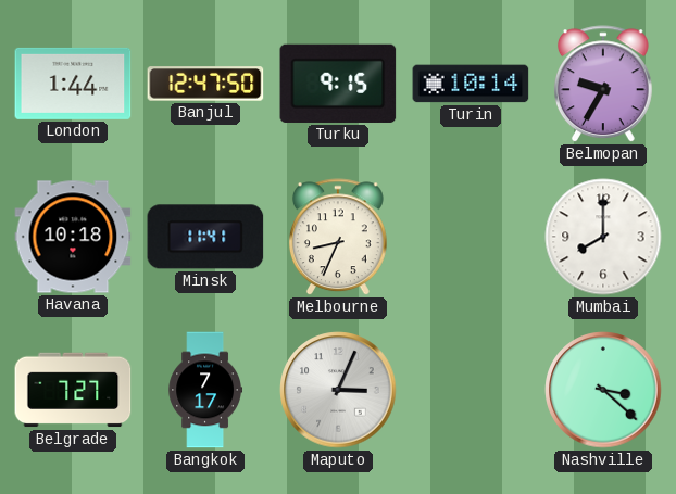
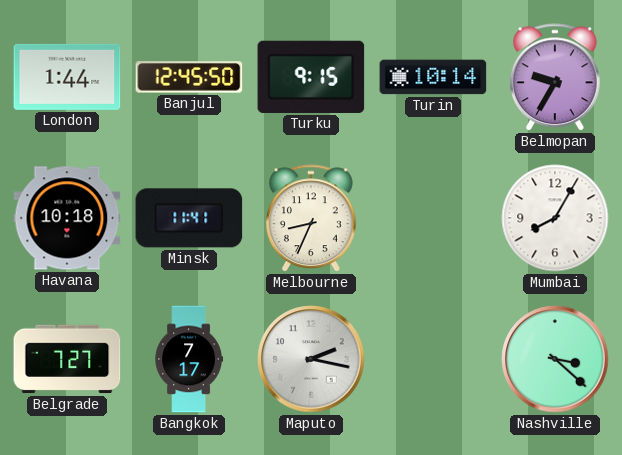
Banjul: 12:47 -> 12:45 (189, 77)
Mumbai: 8:00 -> 8:05 (555, 218)
Maputo: 3:04 -> 2:17 (311, 359)
